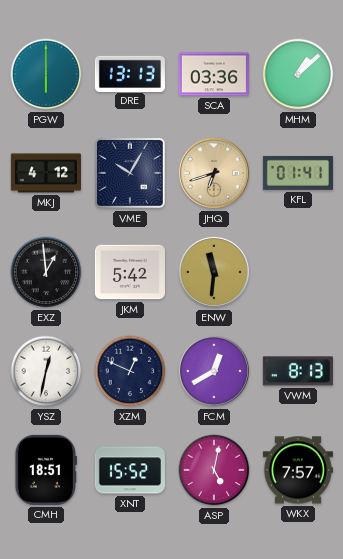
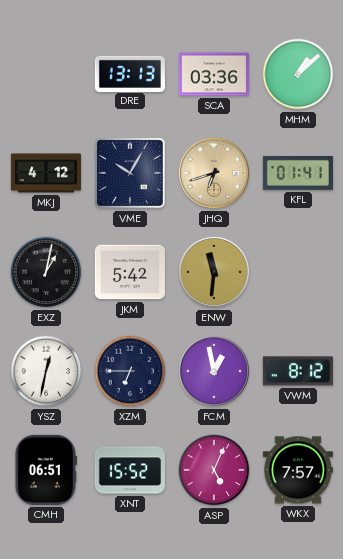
PGW: 6:00 -> none (46, 74)
EXZ: 12:59 -> 1:02 (46, 272)
XZM: 12:49 -> 6:45 (130, 371)
FCM: 12:40 -> 12:58 (214, 371)
VWM: 8:13 -> 8:12 (298, 371)
CMH: 18:51 -> 06:51 (46, 470)
ASP: 5:02 -> 5:04 (214, 470)
